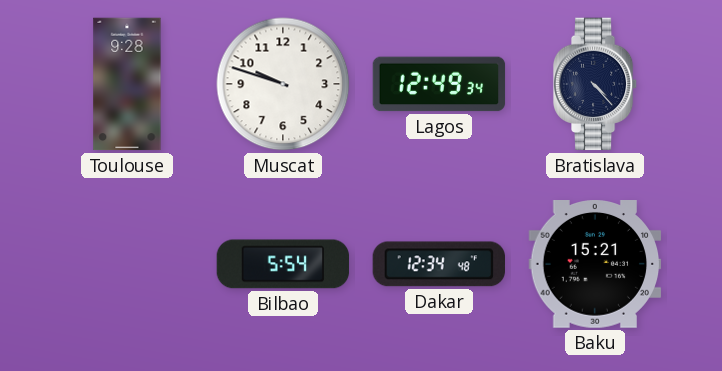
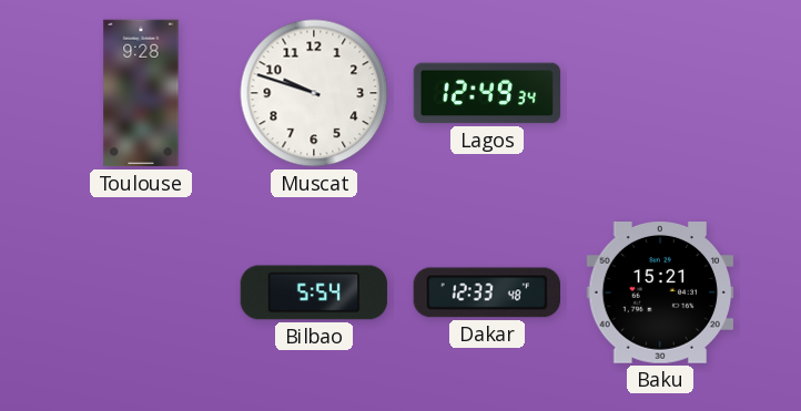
Bratislava: 4:23 -> none (595, 84)
Dakar: 12:34 -> 12:33 (486, 292)
